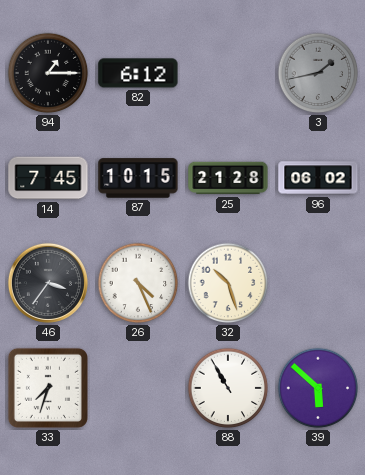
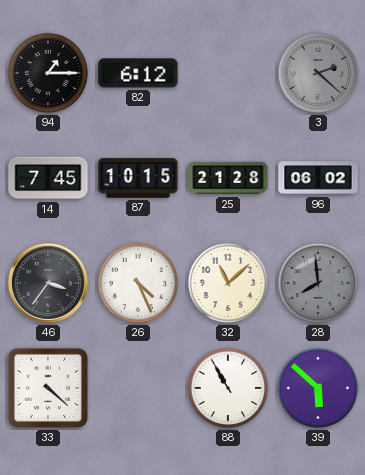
3: 1:43 -> 2:22 (318, 73)
32: 10:27 -> 11:08 (228, 283)
28: none -> 7:59 (318, 283)
33: 7:33 -> 4:22 (48, 388)
